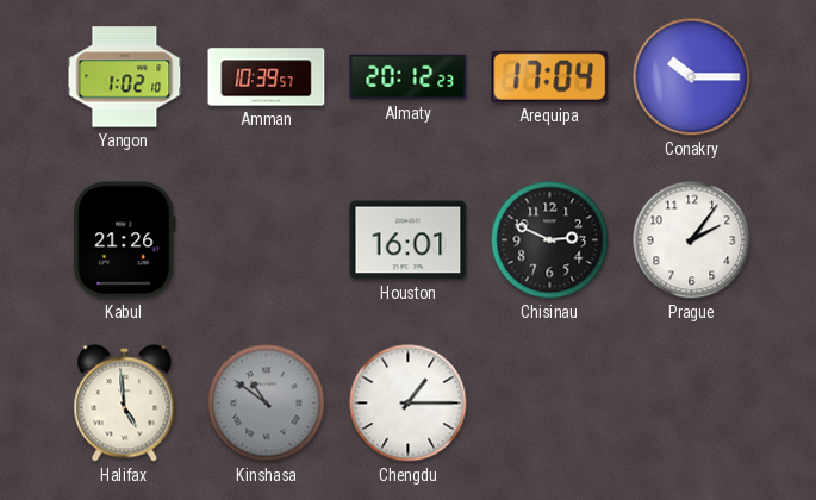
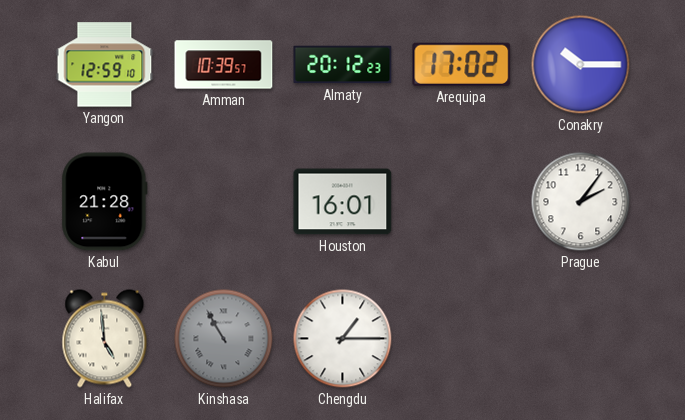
Yangon: 1:02 -> 12:59 (105, 65)
Arequipa: 17:04 -> 17:02 (462, 64)
Kabul: 21:26 -> 21:28 (105, 202)
Chisinau: 2:49 -> none (550, 240)
Kinshasa: 10:51 -> 10:55 (224, 339)
